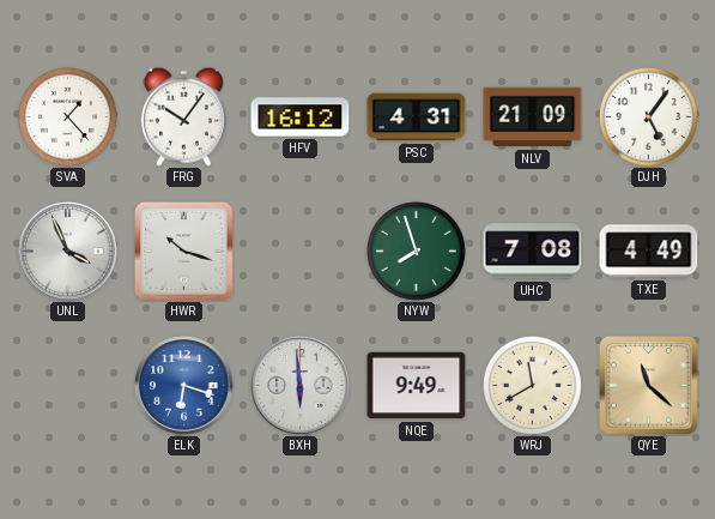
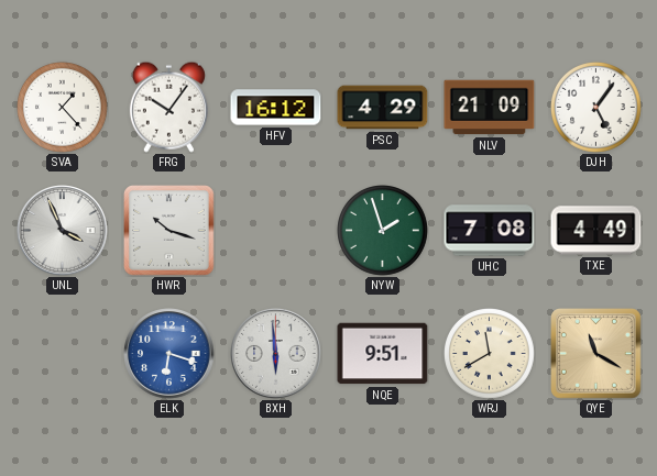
PSC: 4:31 -> 4:29 (383, 108)
NYW: 7:57 -> 1:57 (383, 231)
NQE: 9:49 -> 9:51 (383, 354)
QYE: 11:22 -> 11:20 (596, 354)
